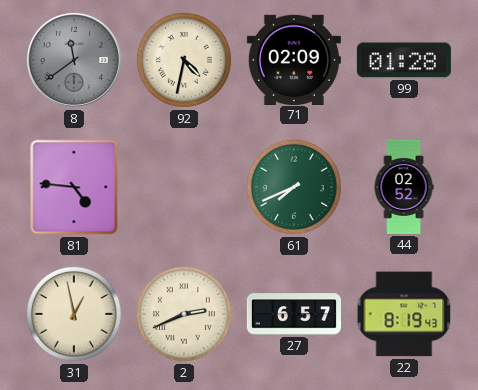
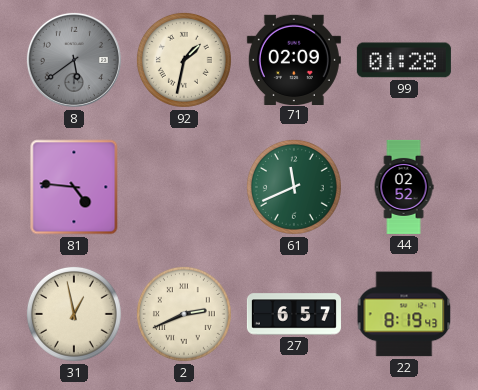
8: 11:39 -> 5:39 (74, 60)
92: 4:32 -> 1:32 (184, 60)
61: 7:41 -> 11:41 (294, 187)
